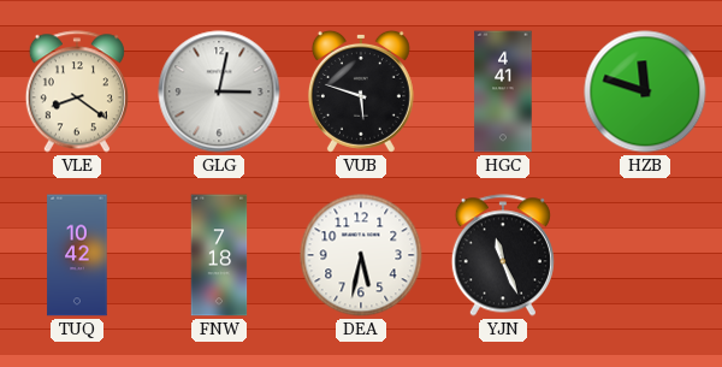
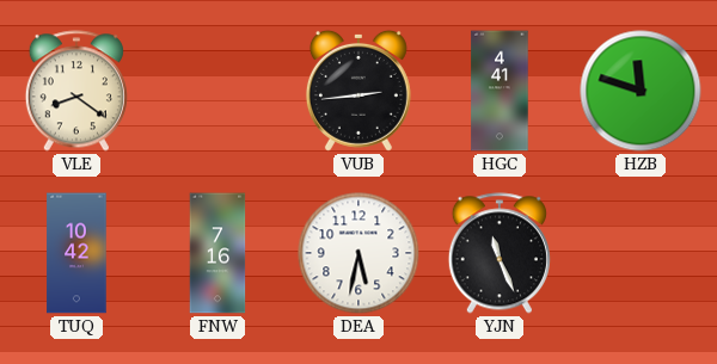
GLG: 3:02 -> none (219, 91)
VUB: 5:48 -> 2:44 (358, 91)
FNW: 7:18 -> 7:16 (217, 253)
